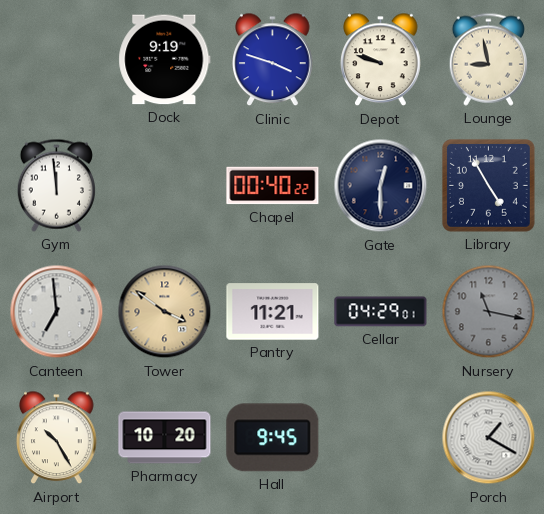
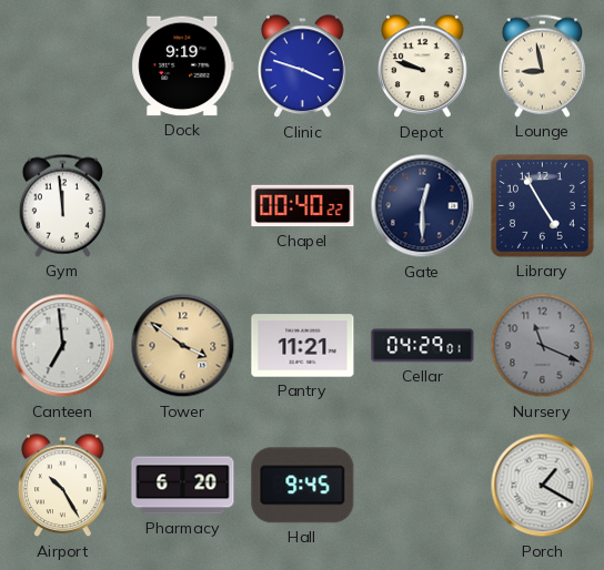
Nursery: 11:17 -> 11:19 (543, 346)
Pharmacy: 10:20 -> 6:20 (183, 486)
